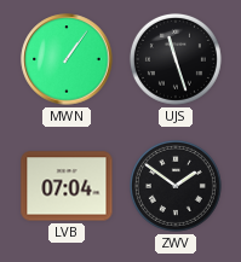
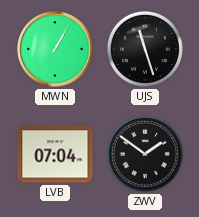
MWN: 1:06 -> 1:05 (55, 49)
